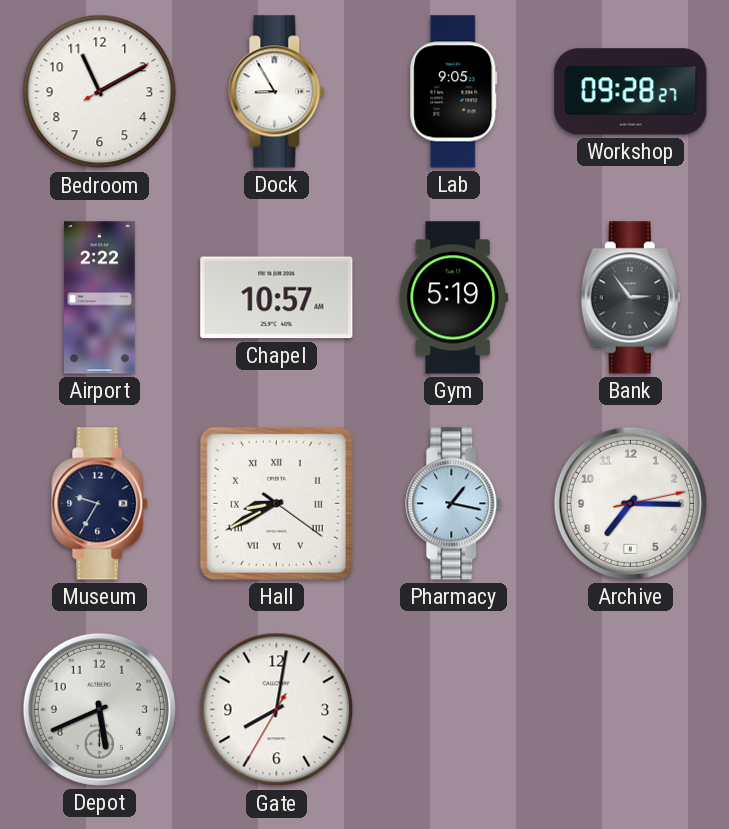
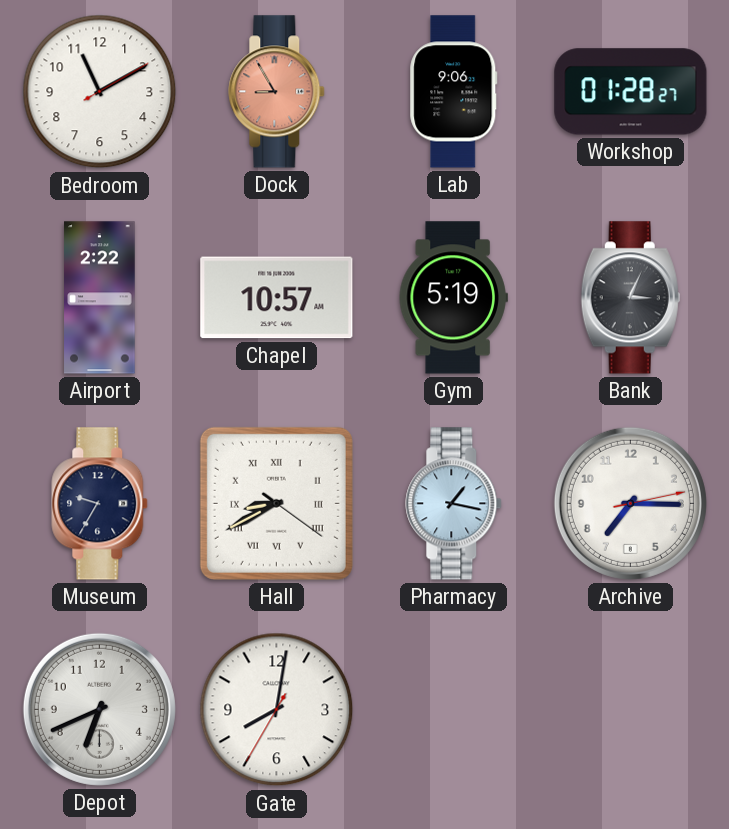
Dock dial: white -> salmon (277, 92)
Lab: 9:05 -> 9:06 (454, 92)
Workshop: 09:28 -> 01:28 (631, 92)
Bank: 2:54 -> 3:04 (630, 298)
Depot: 5:41 -> 6:41 (99, 709)
